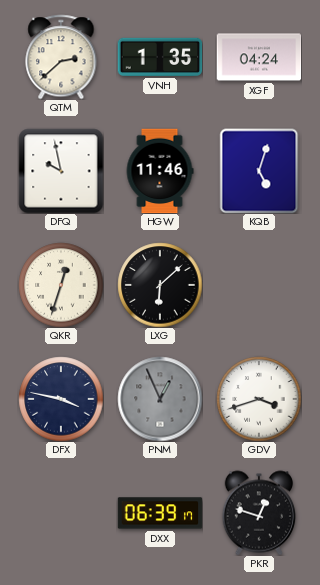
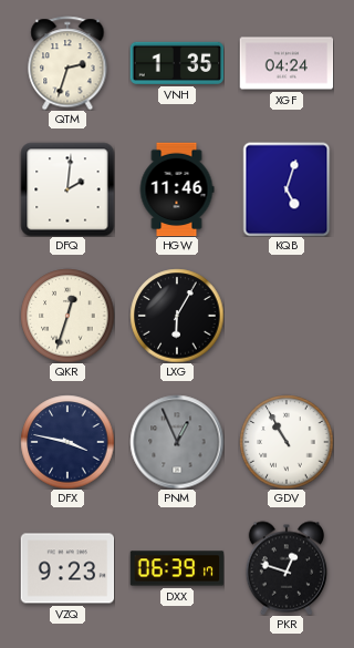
QTM: 2:38 -> 2:33 (67, 63)
DFQ: 9:58 -> 2:01 (67, 189)
LXG: 6:08 -> 6:05 (177, 316)
GDV: 3:42 -> 10:55 (287, 442)
VZQ: none -> 9:23 (67, 568)
